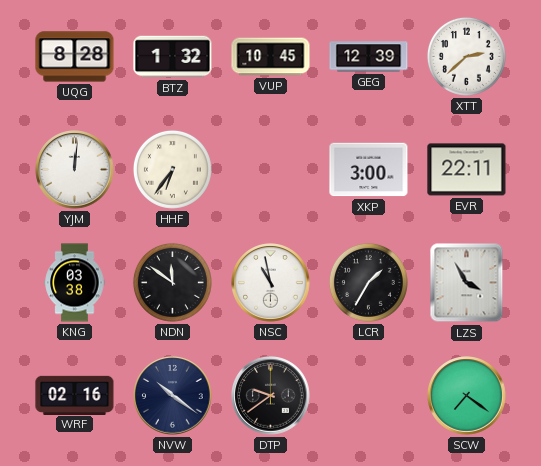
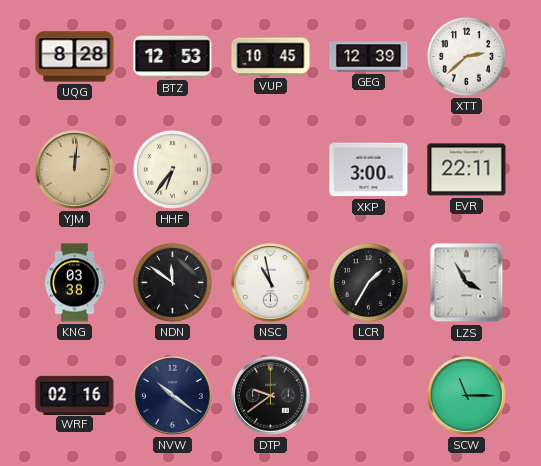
BTZ: 1:32 -> 12:53 (173, 57)
YJM dial: white -> champagne (75, 170)
SCW: 7:21 -> 11:15 (467, 396)
